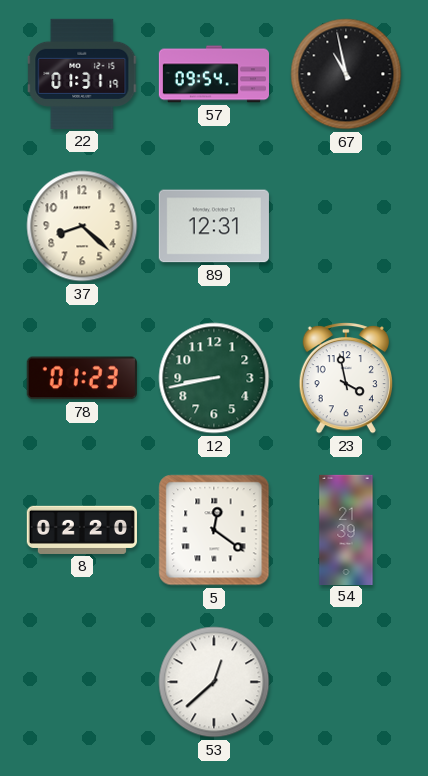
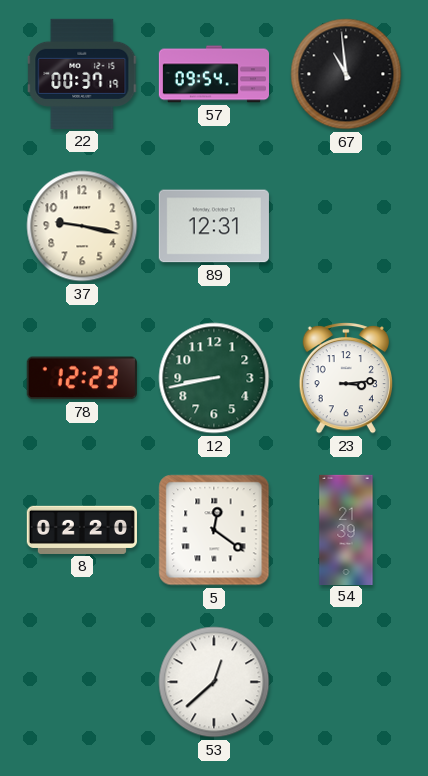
22: 01:31 -> 00:37 (83, 74)
67: 10:58 -> 10:59 (346, 74)
37: 8:22 -> 9:17 (82, 226)
78: 01:23 -> 12:23 (82, 378)
23: 3:58 -> 3:14 (346, 379)
